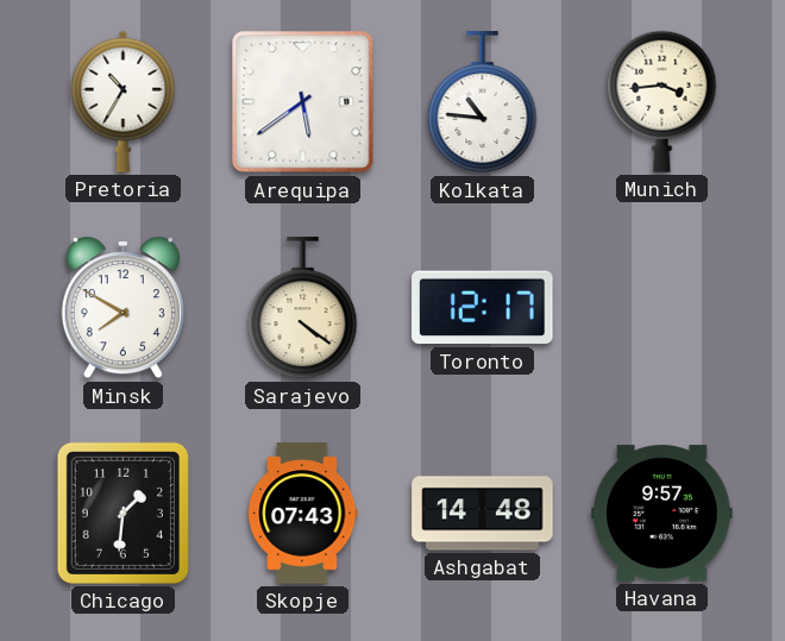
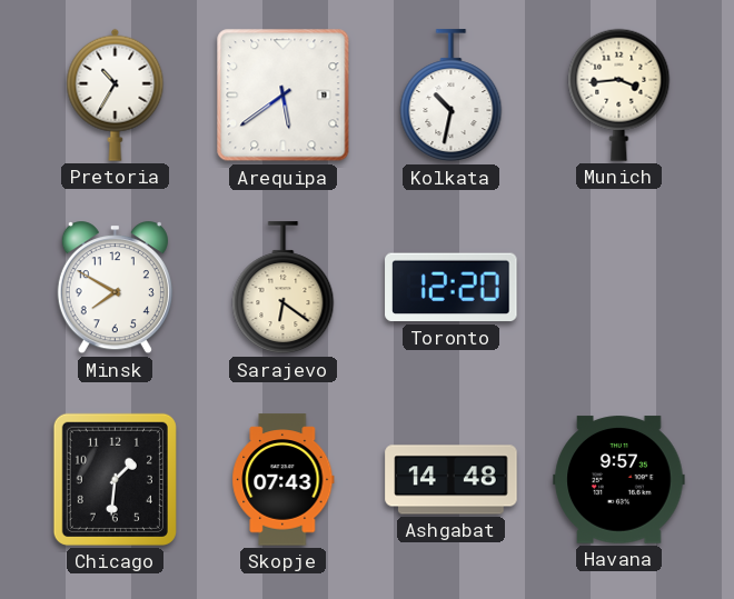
Kolkata: 10:46 -> 10:32 (452, 96)
Sarajevo: 4:21 -> 6:21 (284, 288)
Toronto: 12:17 -> 12:20 (452, 288)
